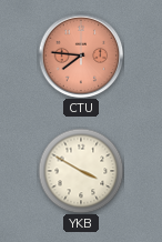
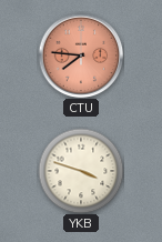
YKB: 3:50 -> 3:48 (81, 171)
